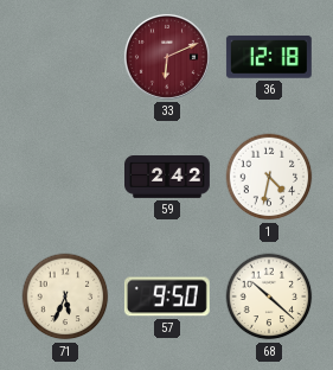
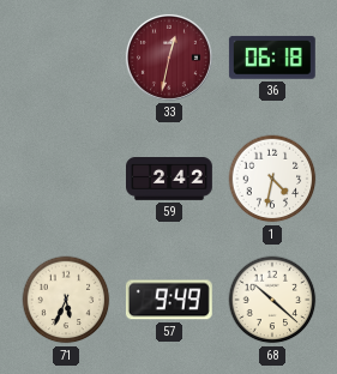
33: 6:11 -> 12:32 (169, 58)
36: 12:18 -> 06:18 (272, 58)
57: 9:50 -> 9:49 (169, 300)
